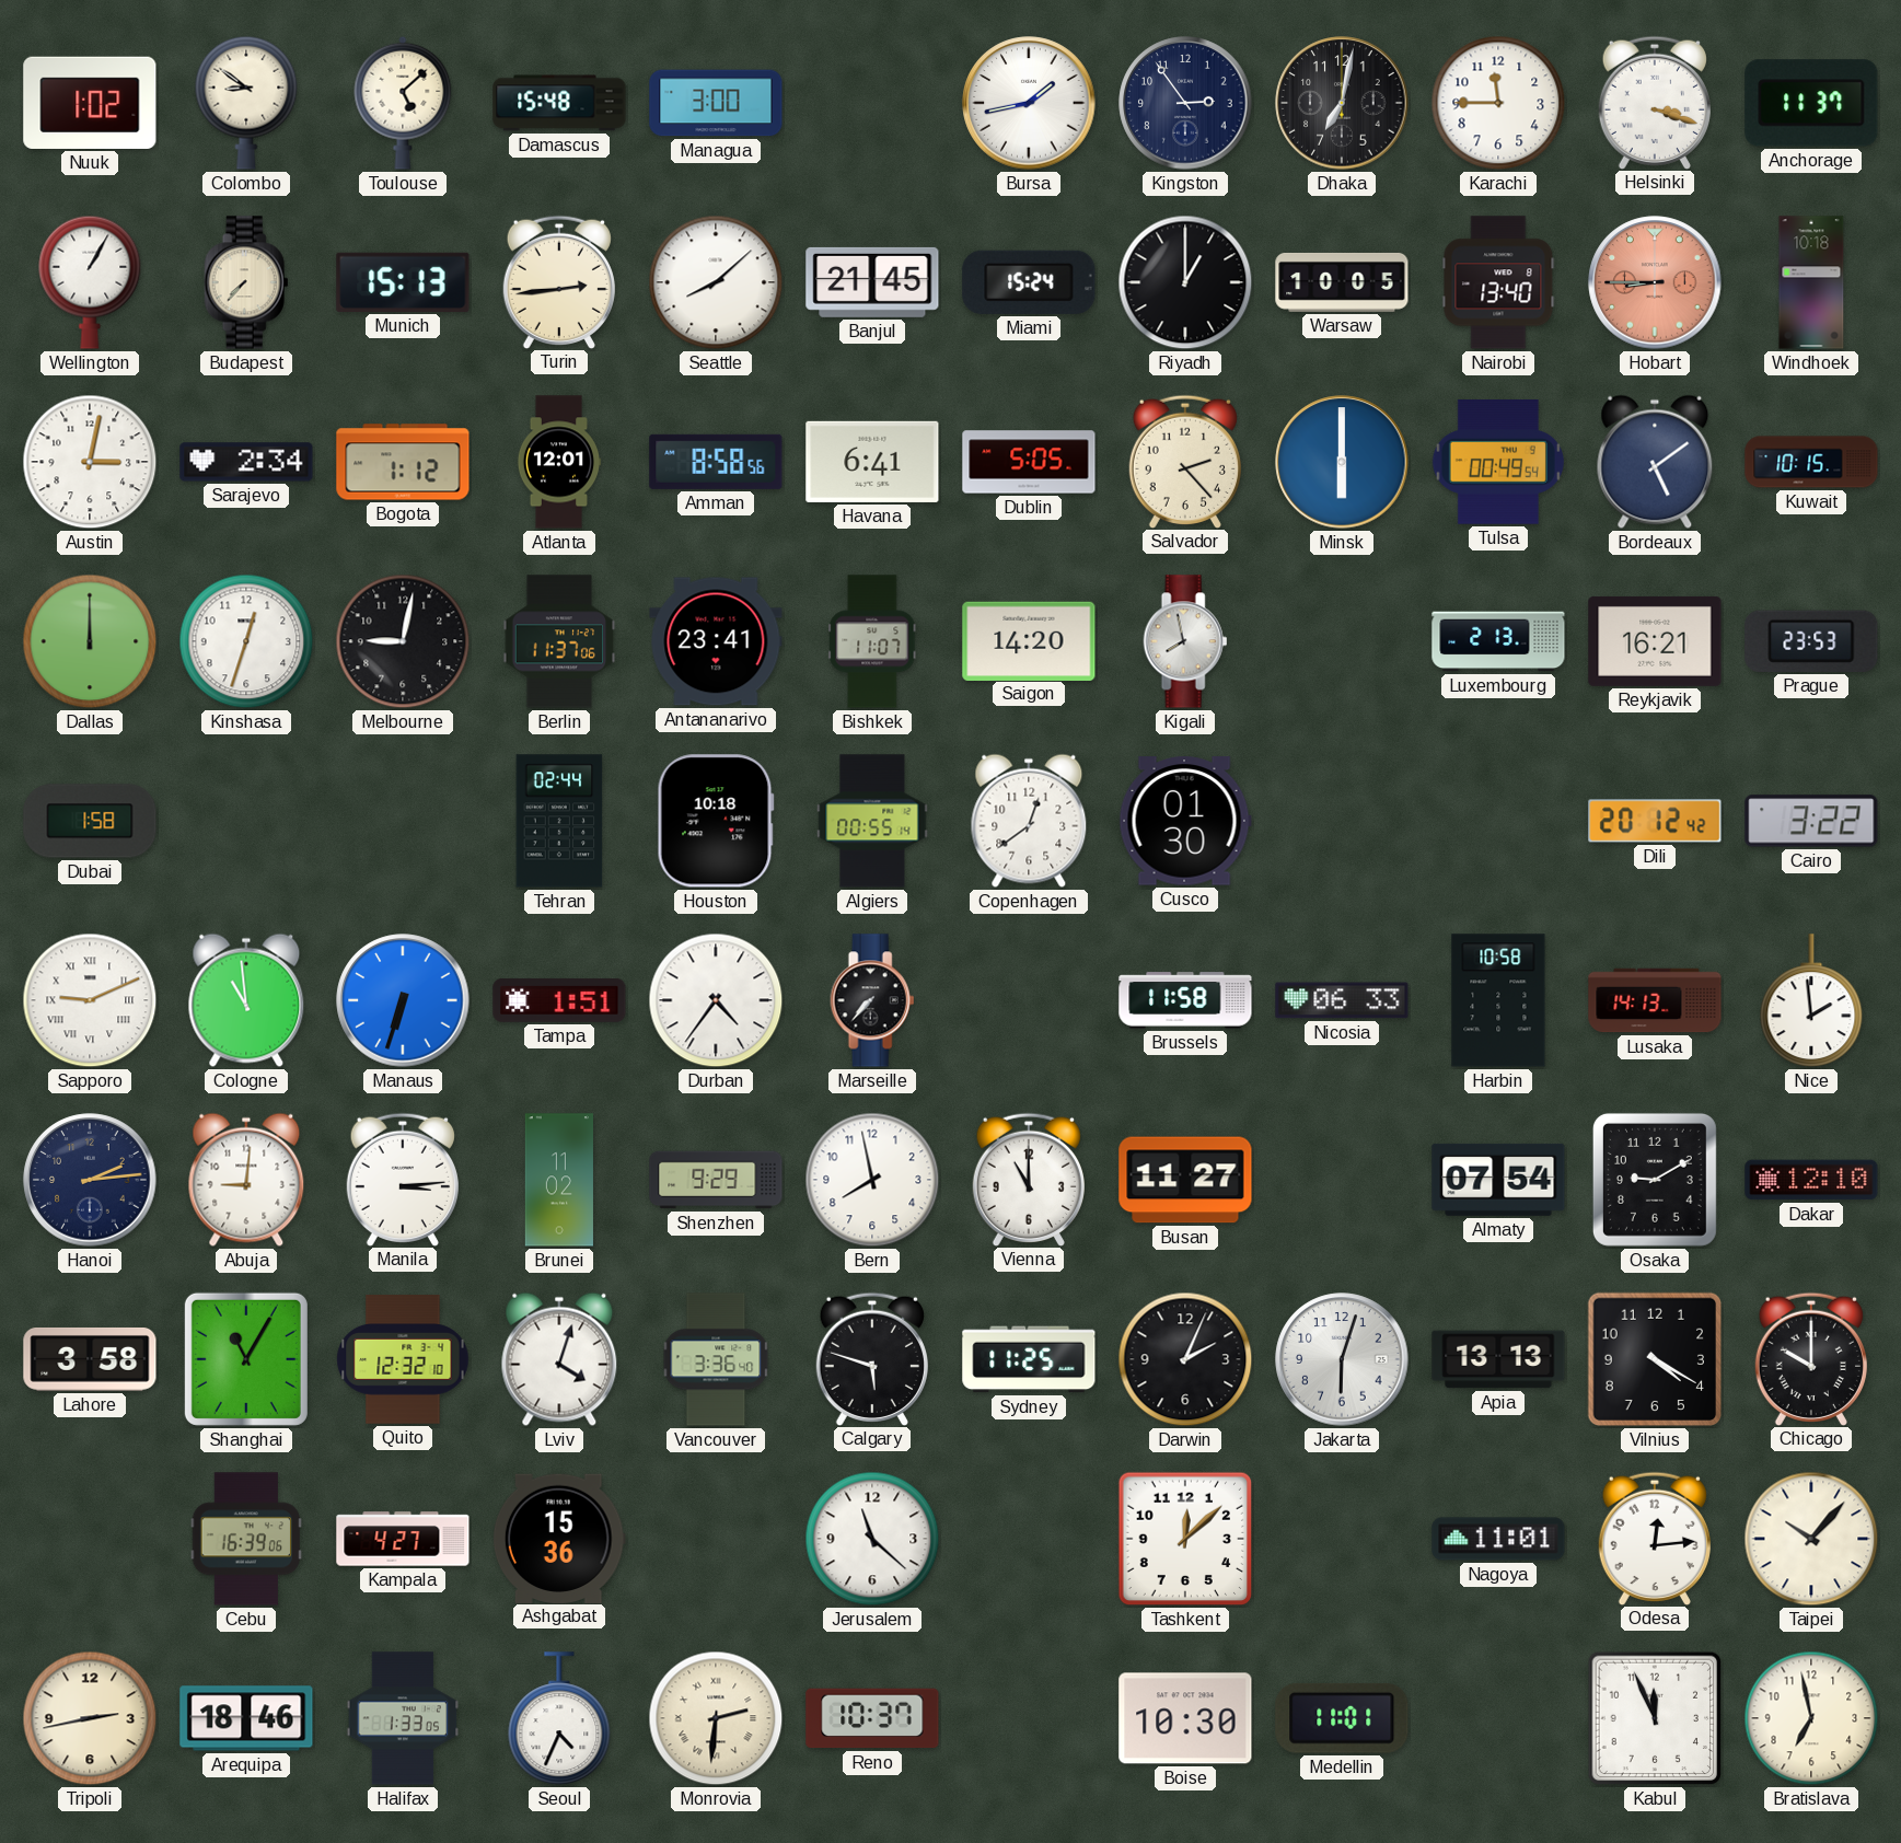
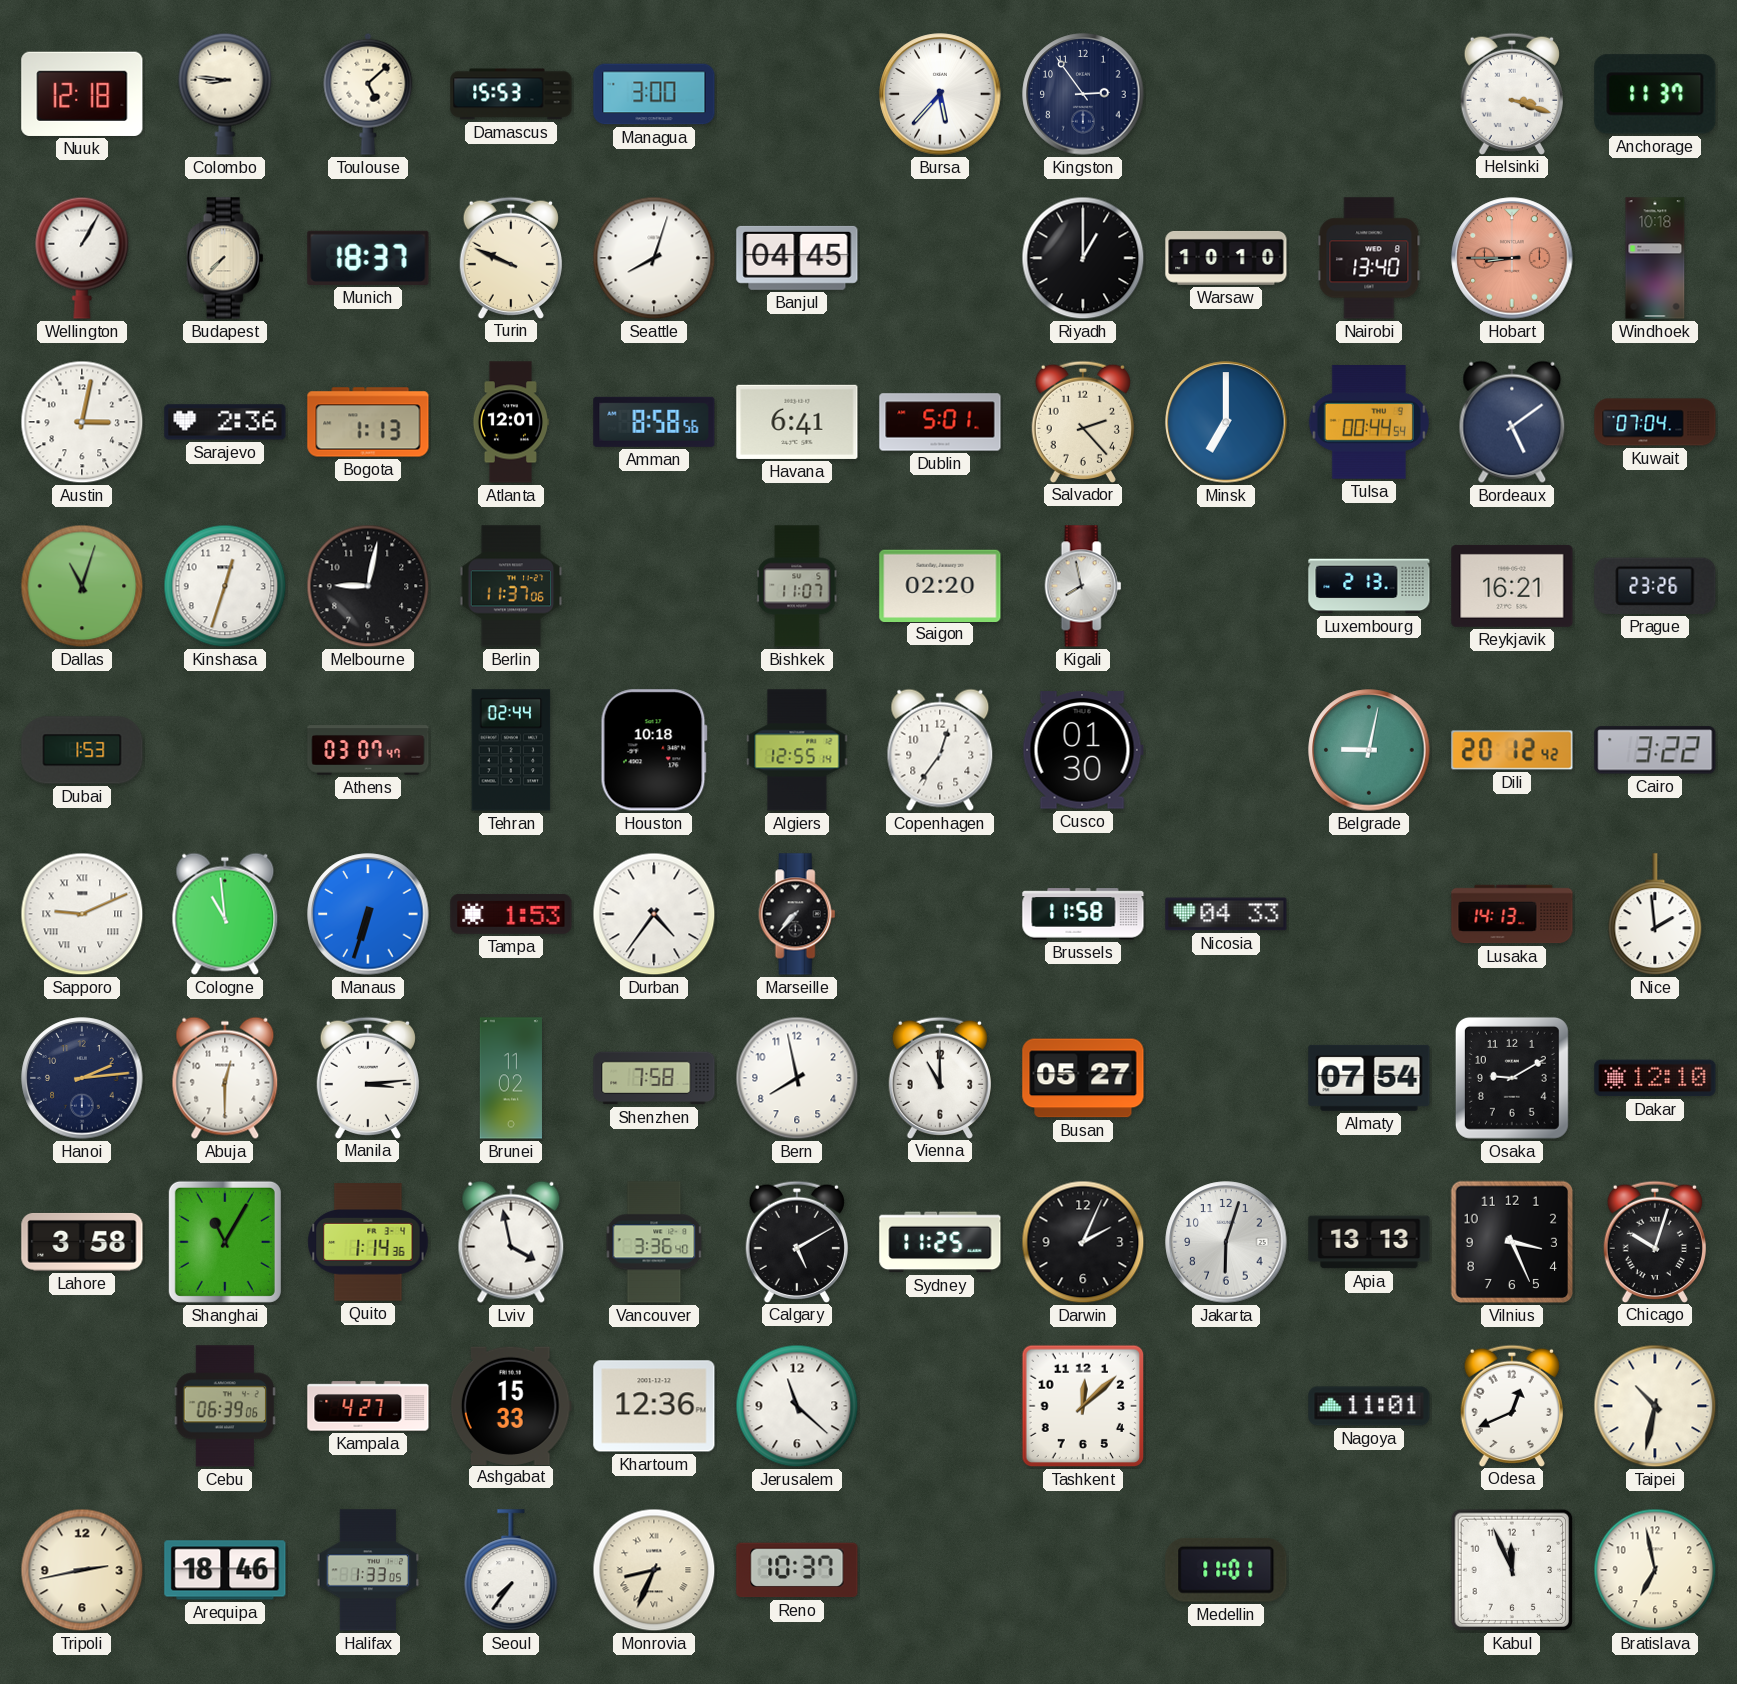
Nuuk: 1:02 -> 12:18 (82, 94)
Colombo: 8:51 -> 8:46 (225, 94)
Damascus: 15:48 -> 15:53 (511, 94)
Bursa: 1:43 -> 5:37 (940, 94)
Dhaka: 7:02 -> none (1342, 103)
Karachi: 11:45 -> none (1498, 103)
Munich: 15:13 -> 18:37 (368, 258)
Turin: 2:44 -> 9:49 (510, 257)
Seattle: 8:08 -> 8:03 (654, 258)
Banjul: 21:45 -> 04:45 (797, 258)
Miami: 15:24 -> none (1029, 282)
Warsaw: 10:05 -> 10:10 (1226, 258)
Sarajevo: 2:34 -> 2:36 (225, 422)
Bogota: 1:12 -> 1:13 (368, 422)
Dublin: 5:05 -> 5:01 (940, 422)
Minsk: 6:00 -> 7:00 (1226, 422)
Tulsa: 00:49 -> 00:44 (1369, 423)
Kuwait: 10:15 -> 07:04 (1655, 422)
Dallas: 12:00 -> 11:03 (82, 586)
Antananarivo: 23:41 -> none (716, 641)
Saigon: 14:20 -> 02:20 (940, 585)
Prague: 23:53 -> 23:26 (1655, 586)
Dubai: 1:58 -> 1:53 (82, 750)
Athens: none -> 03:07 (368, 750)
Algiers: 00:55 -> 12:55 (797, 750)
Copenhagen: 12:39 -> 12:36 (940, 750)
Belgrade: none -> 9:02 (1369, 750)
Tampa: 1:51 -> 1:53 (511, 915)
Nicosia: 06:33 -> 04:33 (1226, 914)
Harbin: 10:58 -> none (1498, 1000)
Abuja: 9:01 -> 12:30 (225, 1078)
Shenzhen: 9:29 -> 7:58 (654, 1078)
Busan: 11:27 -> 05:27 (1083, 1078)
Quito: 12:32 -> 1:14 (368, 1242)
Lviv: 4:03 -> 3:58 (511, 1242)
Calgary: 5:48 -> 5:10 (796, 1241)
Vilnius: 4:20 -> 3:26 (1512, 1242)
Chicago: 10:00 -> 10:03 (1654, 1241)
Cebu: 16:39 -> 06:39 (225, 1406)
Ashgabat: 15:36 -> 15:33 (511, 1405)
Khartoum: none -> 12:36 (654, 1406)
Odesa: 12:14 -> 12:41 (1511, 1405)
Taipei: 10:07 -> 10:32 (1655, 1406)
Seoul: 4:34 -> 7:36 (511, 1571)
Monrovia: 2:31 -> 8:34 (654, 1570)
Boise: 10:30 -> none (1185, 1718)
